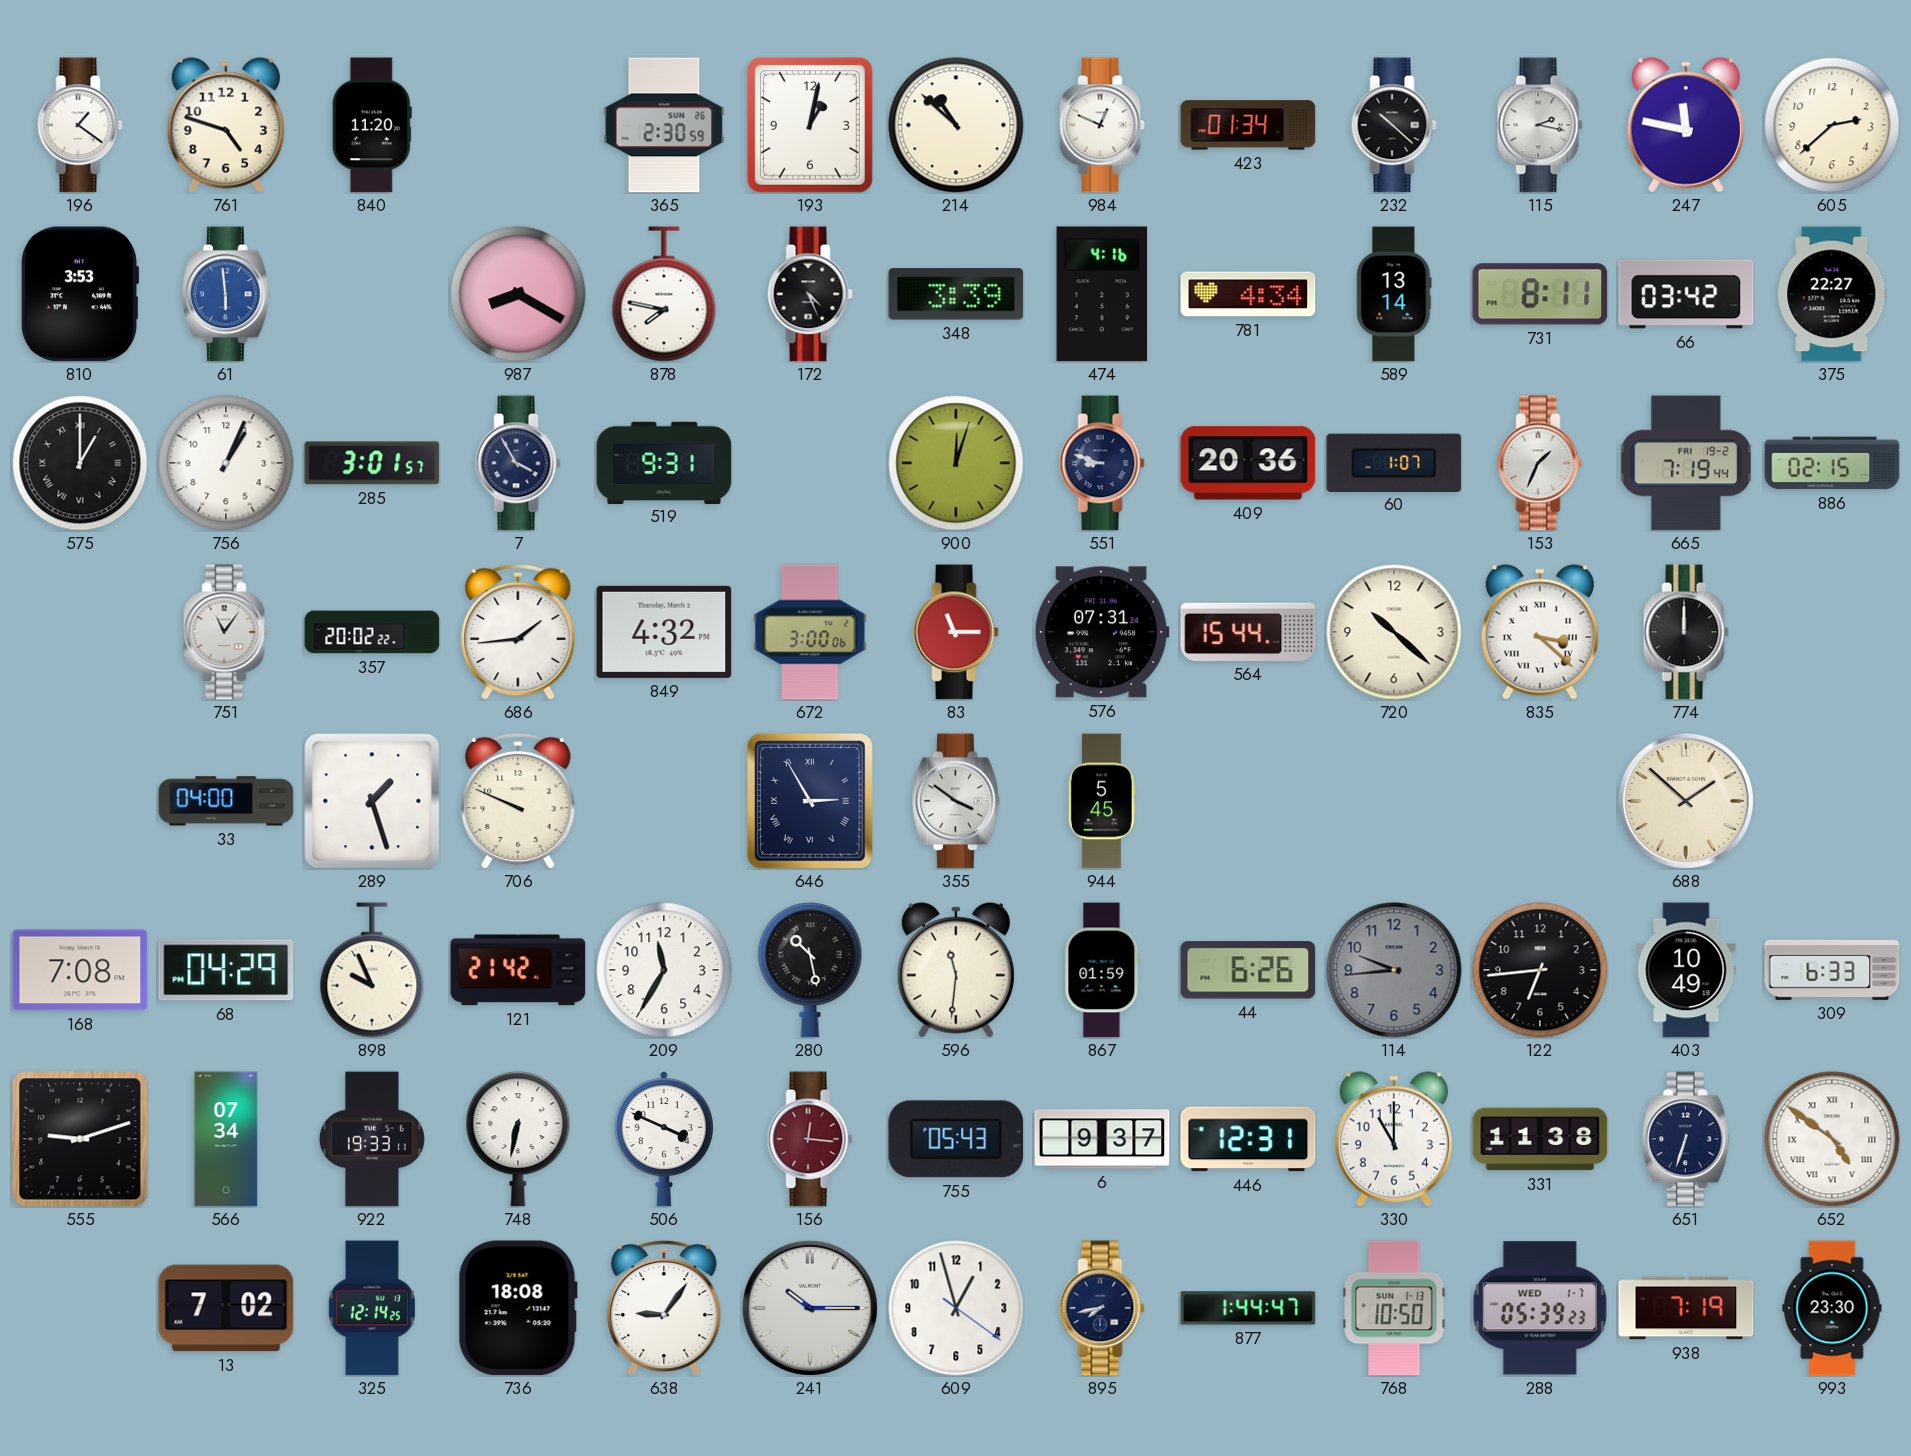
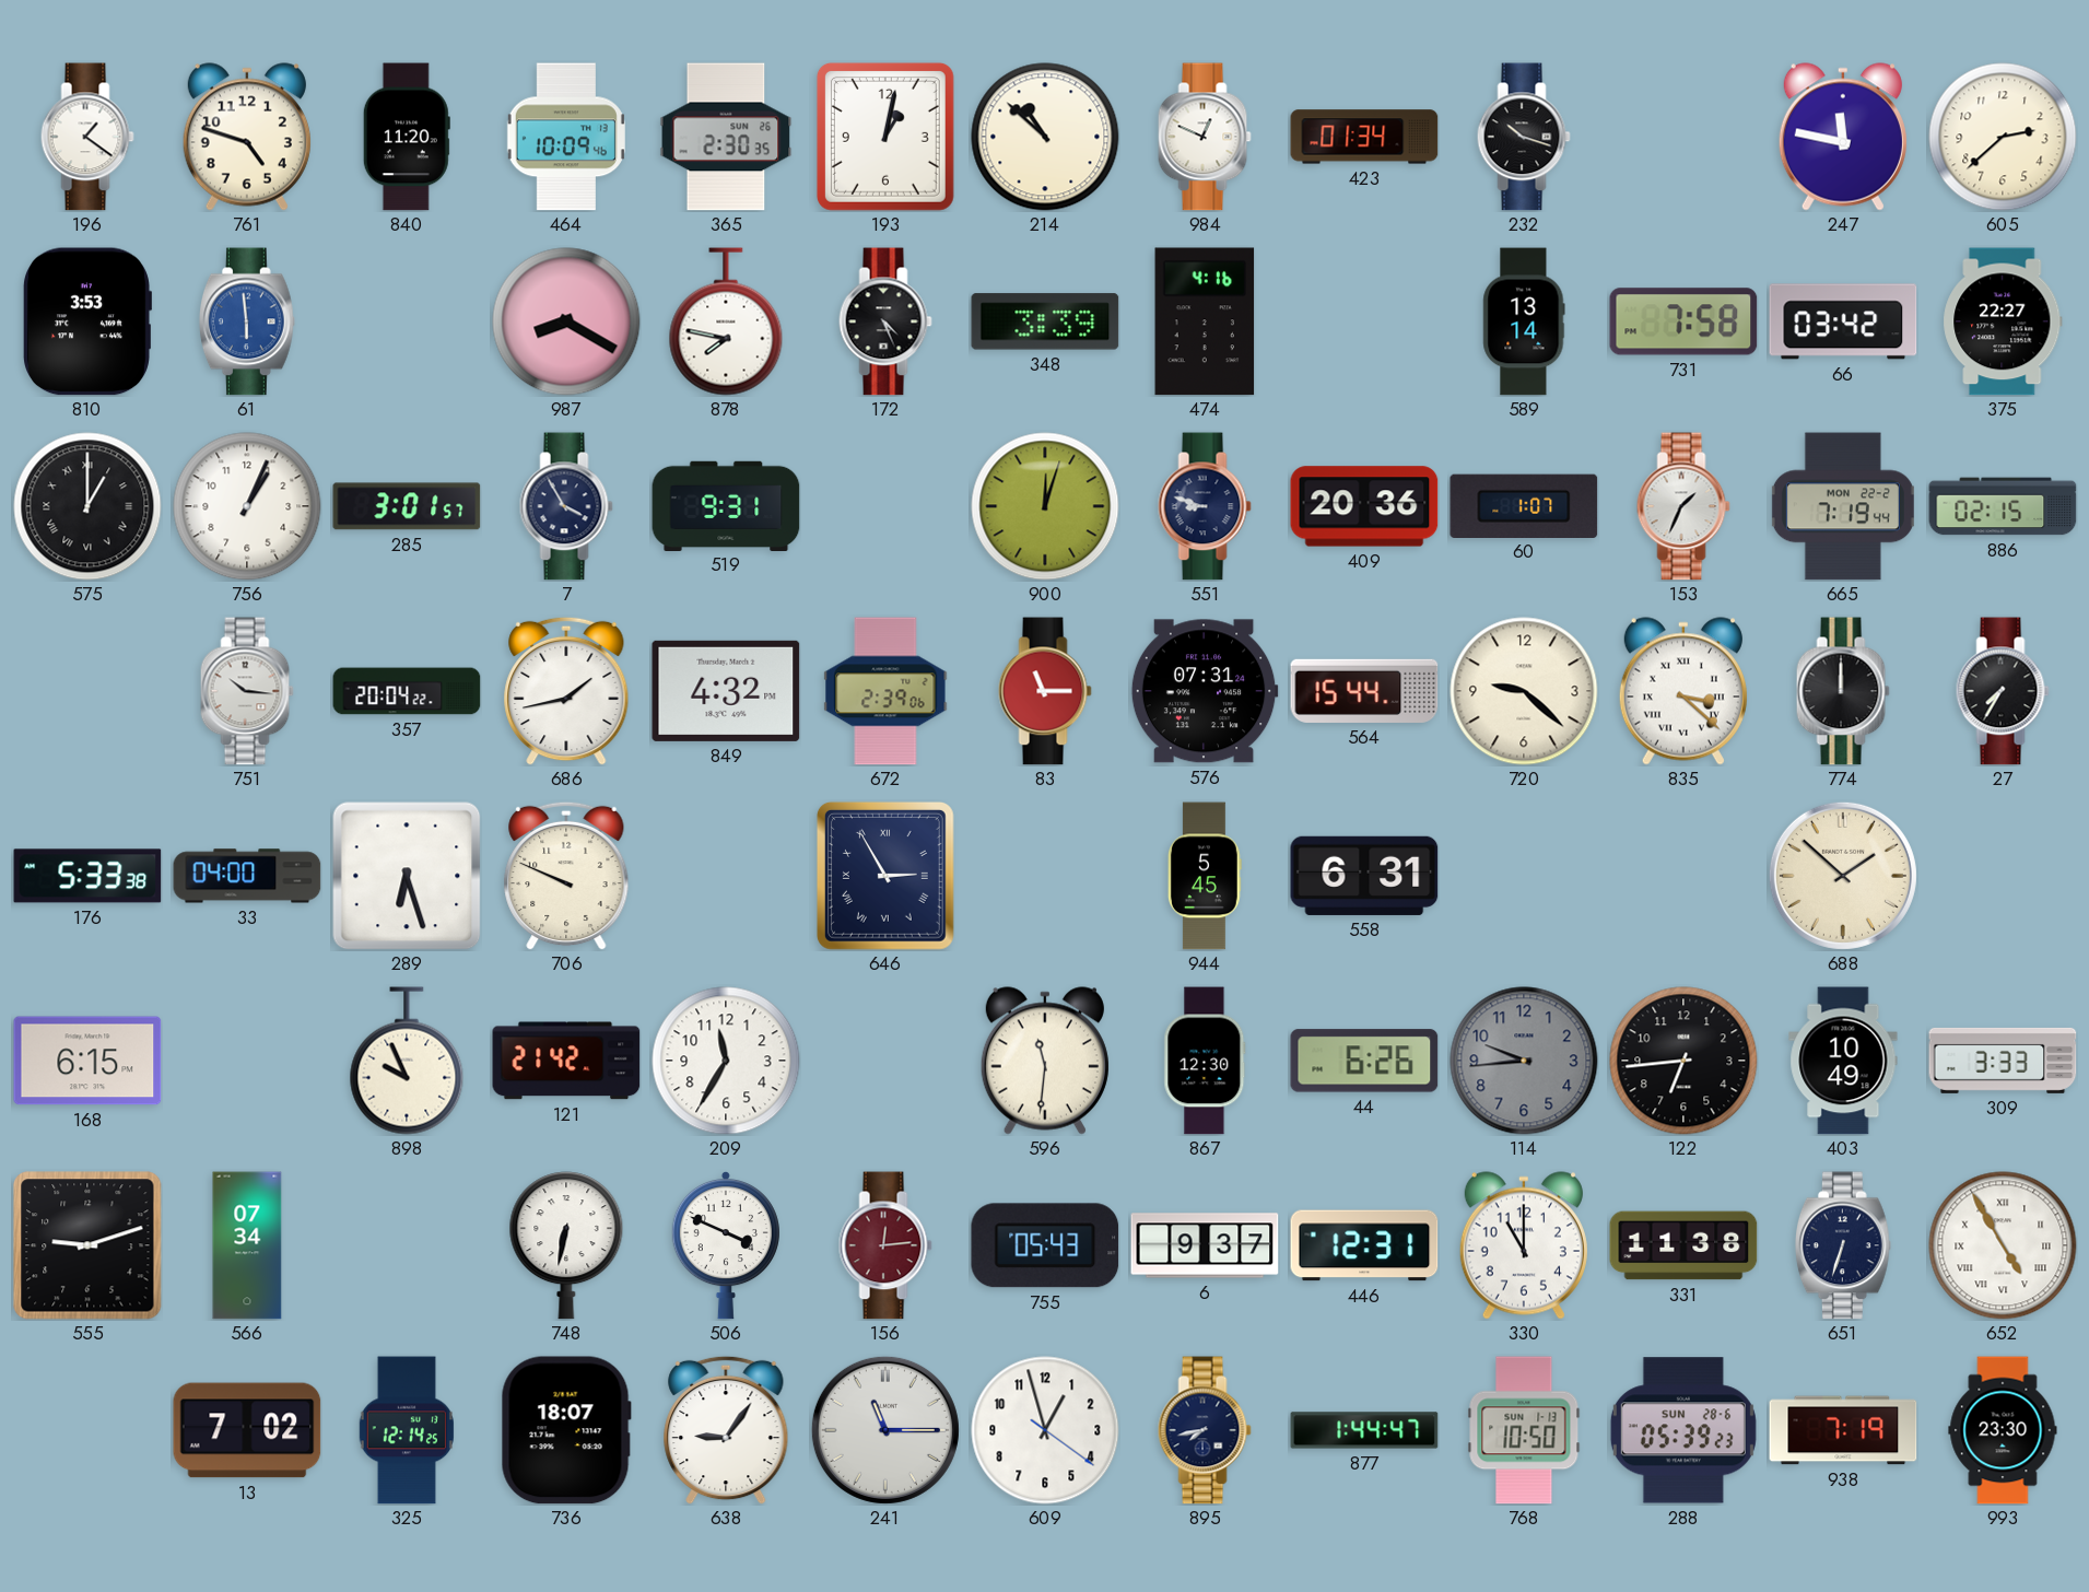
464: none -> 10:09 (566, 137)
365: 2:30:59 -> 2:30:35 (726, 137)
232: 10:22 -> 10:18 (1524, 137)
115: 2:17 -> none (1540, 125)
781: 4:34 -> none (1248, 294)
731: 8:11 -> 7:58 (1683, 321)
665 date: FRI 19-2 -> MON 22-2 (1843, 506)
751: 11:06 -> 10:16 (247, 691)
357: 20:02 -> 20:04 (407, 691)
686: 1:44 -> 1:43 (566, 691)
672: 3:00 -> 2:39 (885, 691)
720: 10:22 -> 9:22 (1524, 691)
27: none -> 7:35 (2003, 691)
176: none -> 5:33 (87, 876)
289: 1:27 -> 6:27 (407, 876)
355: 3:51 -> none (956, 801)
558: none -> 6:31 (1364, 876)
168: 7:08 -> 6:15 (87, 1061)
68: 04:29 -> none (226, 970)
280: 10:28 -> none (810, 970)
867: 01:59 -> 12:30 (1205, 1061)
309: 6:33 -> 3:33 (2003, 1061)
922: 19:33 -> none (372, 1139)
156: 12:16 -> 12:14 (885, 1245)
652: 4:51 -> 4:55 (2003, 1245)
736: 18:08 -> 18:07 (566, 1430)
241: 10:15 -> 11:15 (885, 1430)
288 date: WED 1-7 -> SUN 28-6 (1683, 1430)
